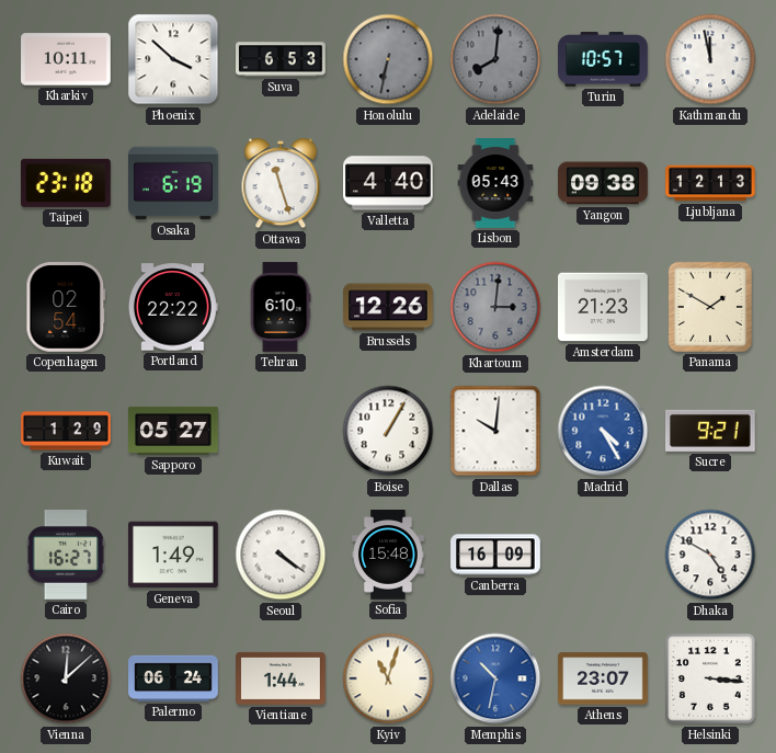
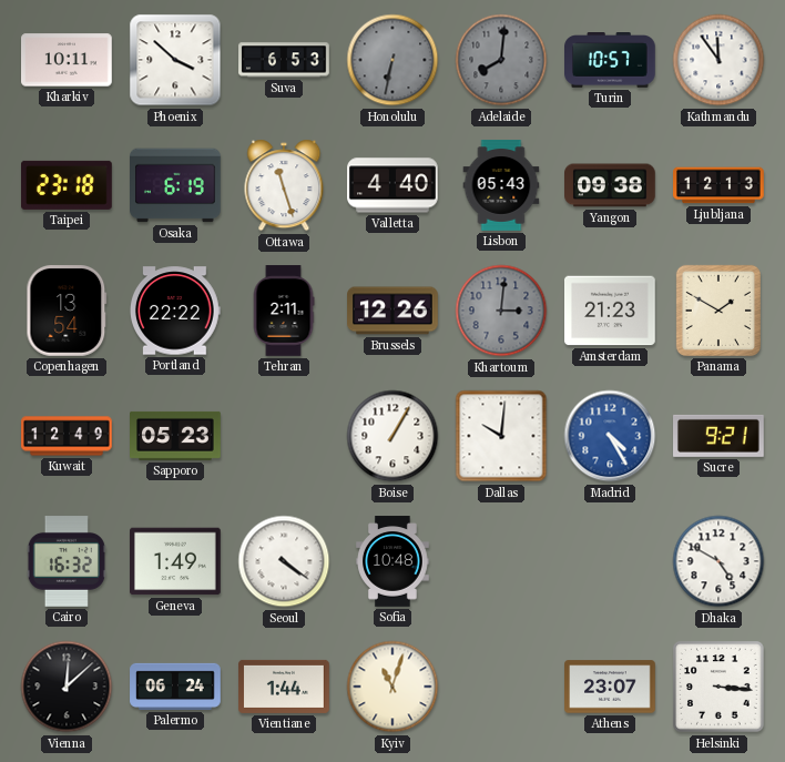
Kathmandu: 11:58 -> 11:54 (718, 60)
Copenhagen: 02:54 -> 13:54 (67, 312)
Tehran: 6:10 -> 2:11 (284, 311)
Kuwait: 1:29 -> 12:49 (67, 436)
Sapporo: 05:27 -> 05:23 (176, 436)
Cairo: 16:27 -> 16:32 (67, 562)
Sofia: 15:48 -> 10:48 (392, 561)
Canberra: 16:09 -> none (495, 555)
Memphis: 10:32 -> none (495, 678)
